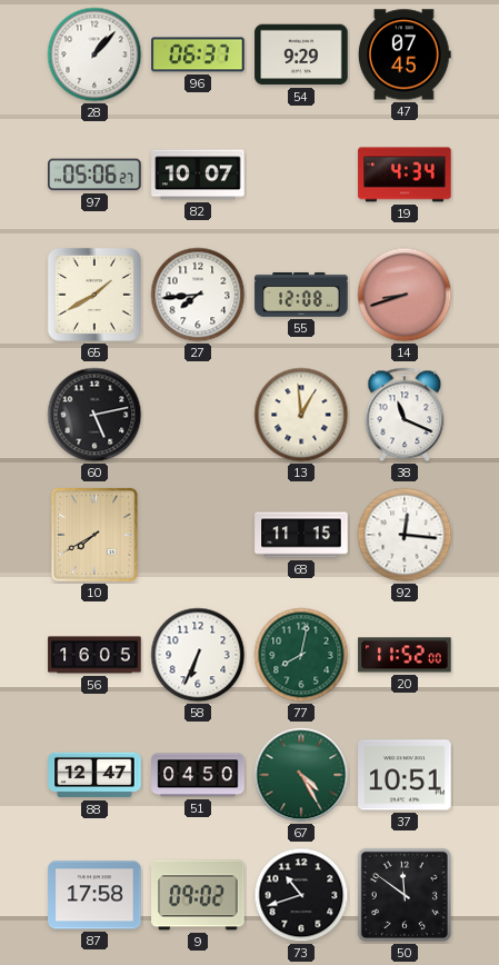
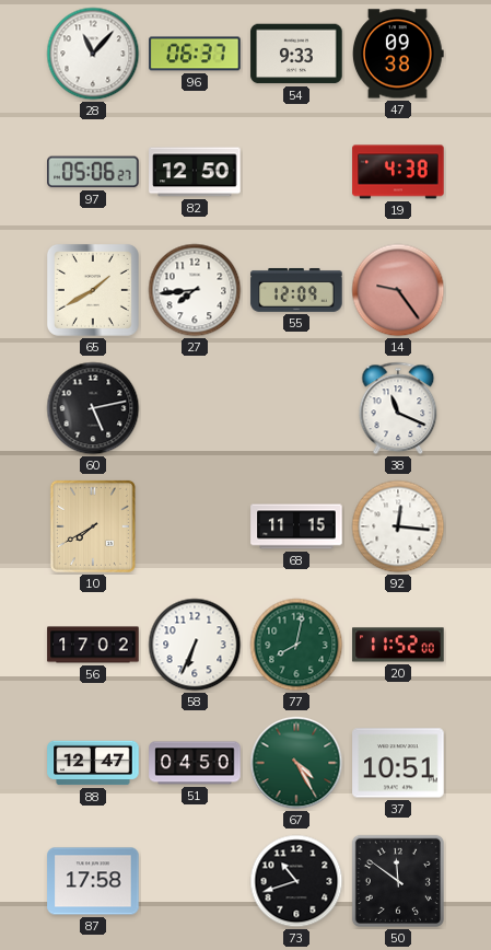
28: 1:07 -> 11:07 (93, 54)
54: 9:29 -> 9:33 (296, 54)
47: 07:45 -> 09:38 (399, 54)
82: 10:07 -> 12:50 (195, 172)
19: 4:34 -> 4:38 (398, 172)
55: 12:08 -> 12:09 (296, 290)
14: 8:42 -> 9:24 (398, 290)
13: 12:59 -> none (301, 415)
56: 16:05 -> 17:02 (93, 645)
9: 09:02 -> none (198, 895)
